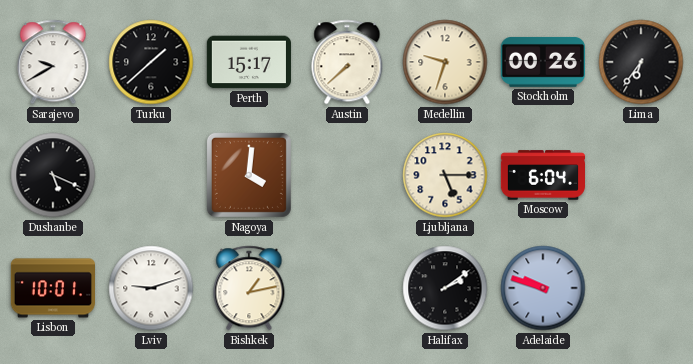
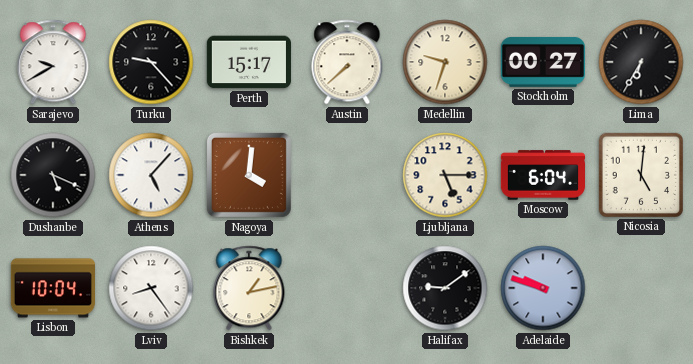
Turku: 1:38 -> 9:23 (151, 62)
Stockholm: 00:26 -> 00:27 (543, 62)
Lima: 6:36 -> 6:35 (641, 62)
Athens: none -> 5:07 (151, 175)
Nicosia: none -> 5:01 (641, 175)
Lisbon: 10:01 -> 10:04 (52, 288)
Lviv: 9:12 -> 8:24 (151, 288)
Halifax: 2:09 -> 9:09 (445, 288)
